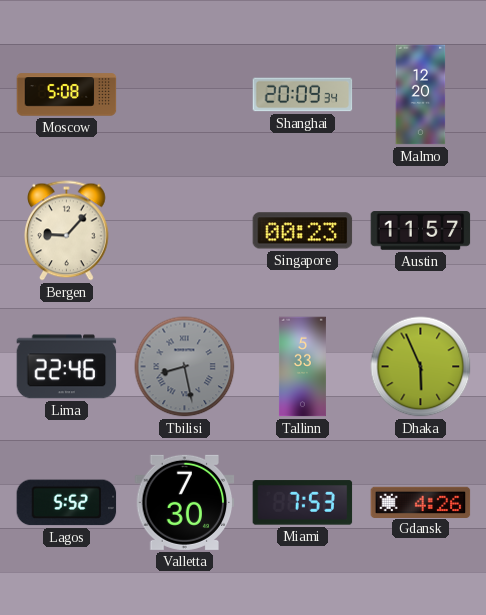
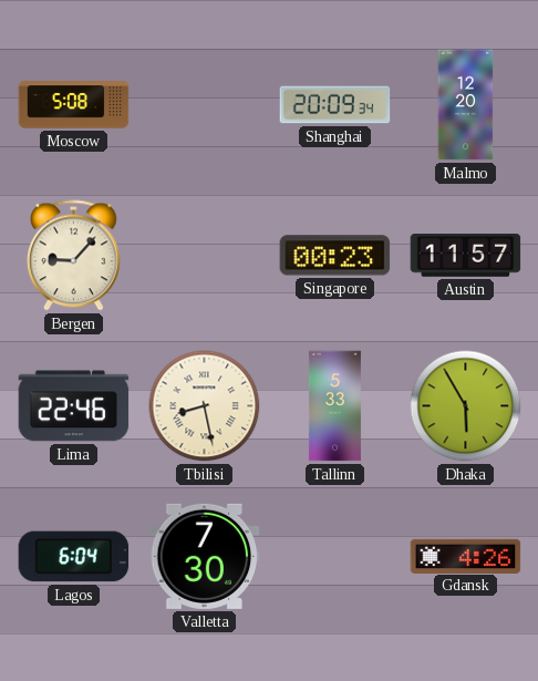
Tbilisi dial: grey -> cream (205, 406)
Dhaka: 5:56 -> 5:55 (466, 406)
Lagos: 5:52 -> 6:04 (74, 557)
Miami: 7:53 -> none (303, 503)
